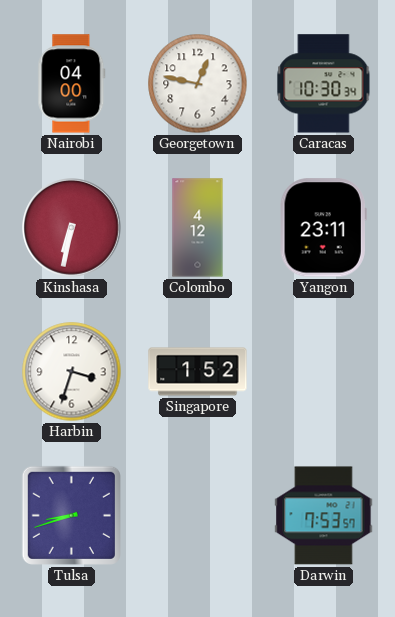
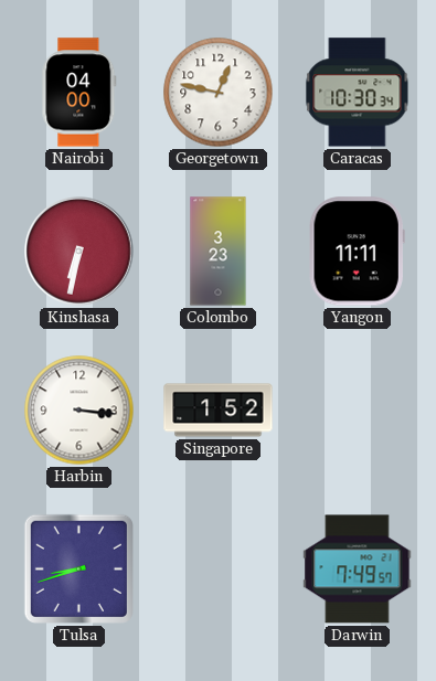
Colombo: 4:12 -> 3:23 (219, 252)
Yangon: 23:11 -> 11:11 (357, 252)
Harbin: 3:33 -> 3:16 (79, 411)
Darwin: 7:53 -> 7:49 (358, 570)
